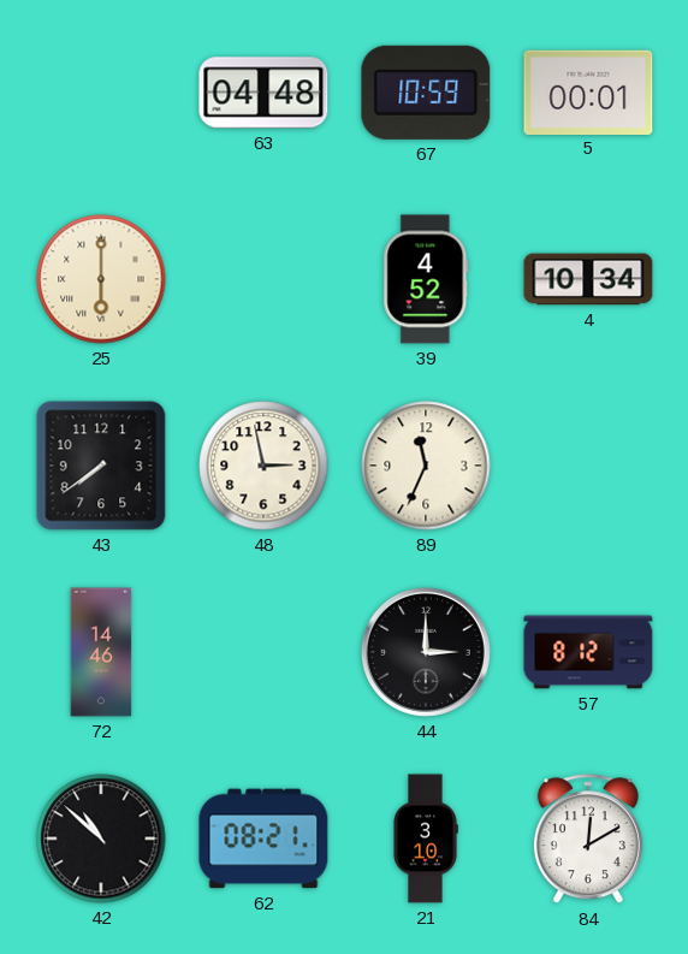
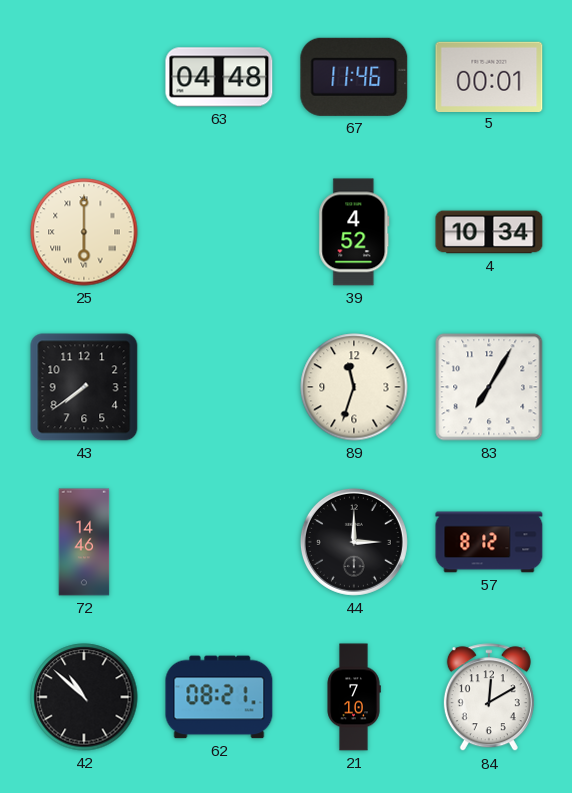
67: 10:59 -> 11:46 (354, 77)
48: 2:58 -> none (263, 466)
89: 11:34 -> 11:33 (354, 387)
83: none -> 7:05 (489, 387)
21: 3:10 -> 7:10 (354, 697)
